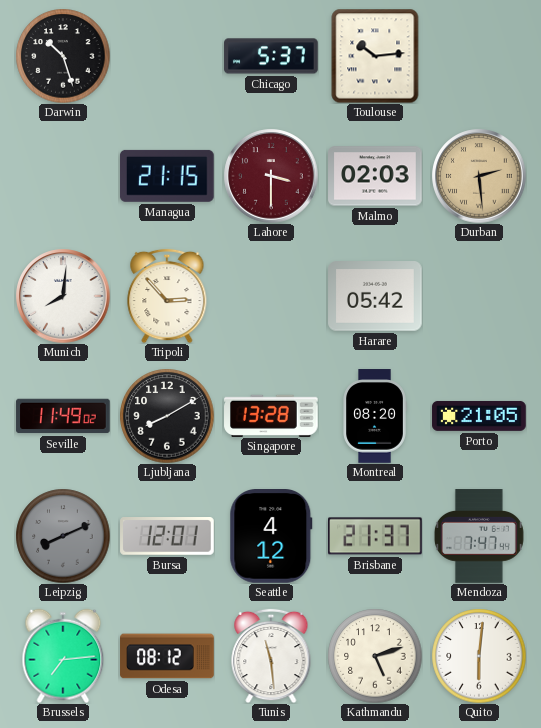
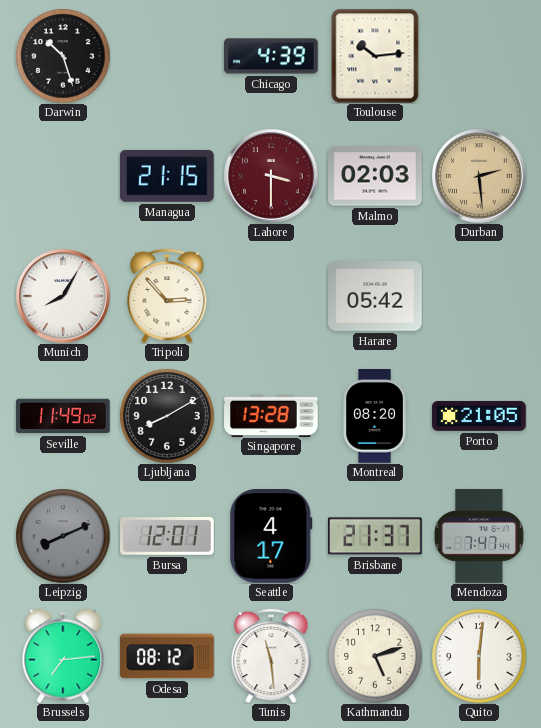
Chicago: 5:37 -> 4:39 (271, 56)
Munich: 8:01 -> 8:05 (63, 296)
Seattle: 4:12 -> 4:17 (271, 537)
